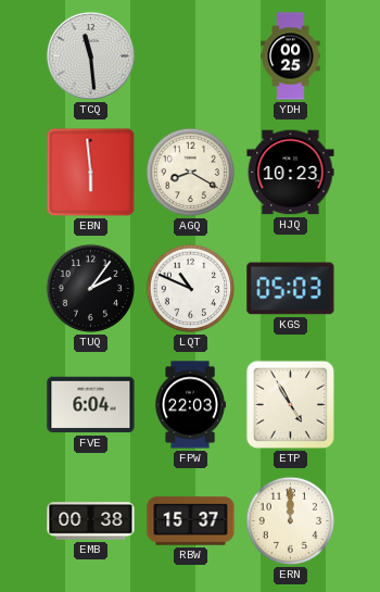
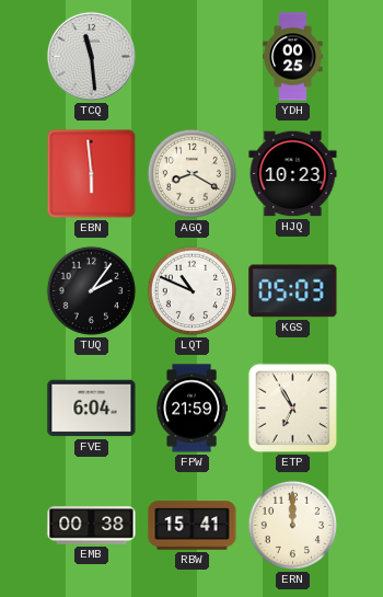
FPW: 22:03 -> 21:59 (191, 409)
ETP: 4:55 -> 6:55 (293, 409)
RBW: 15:37 -> 15:41 (193, 526)
